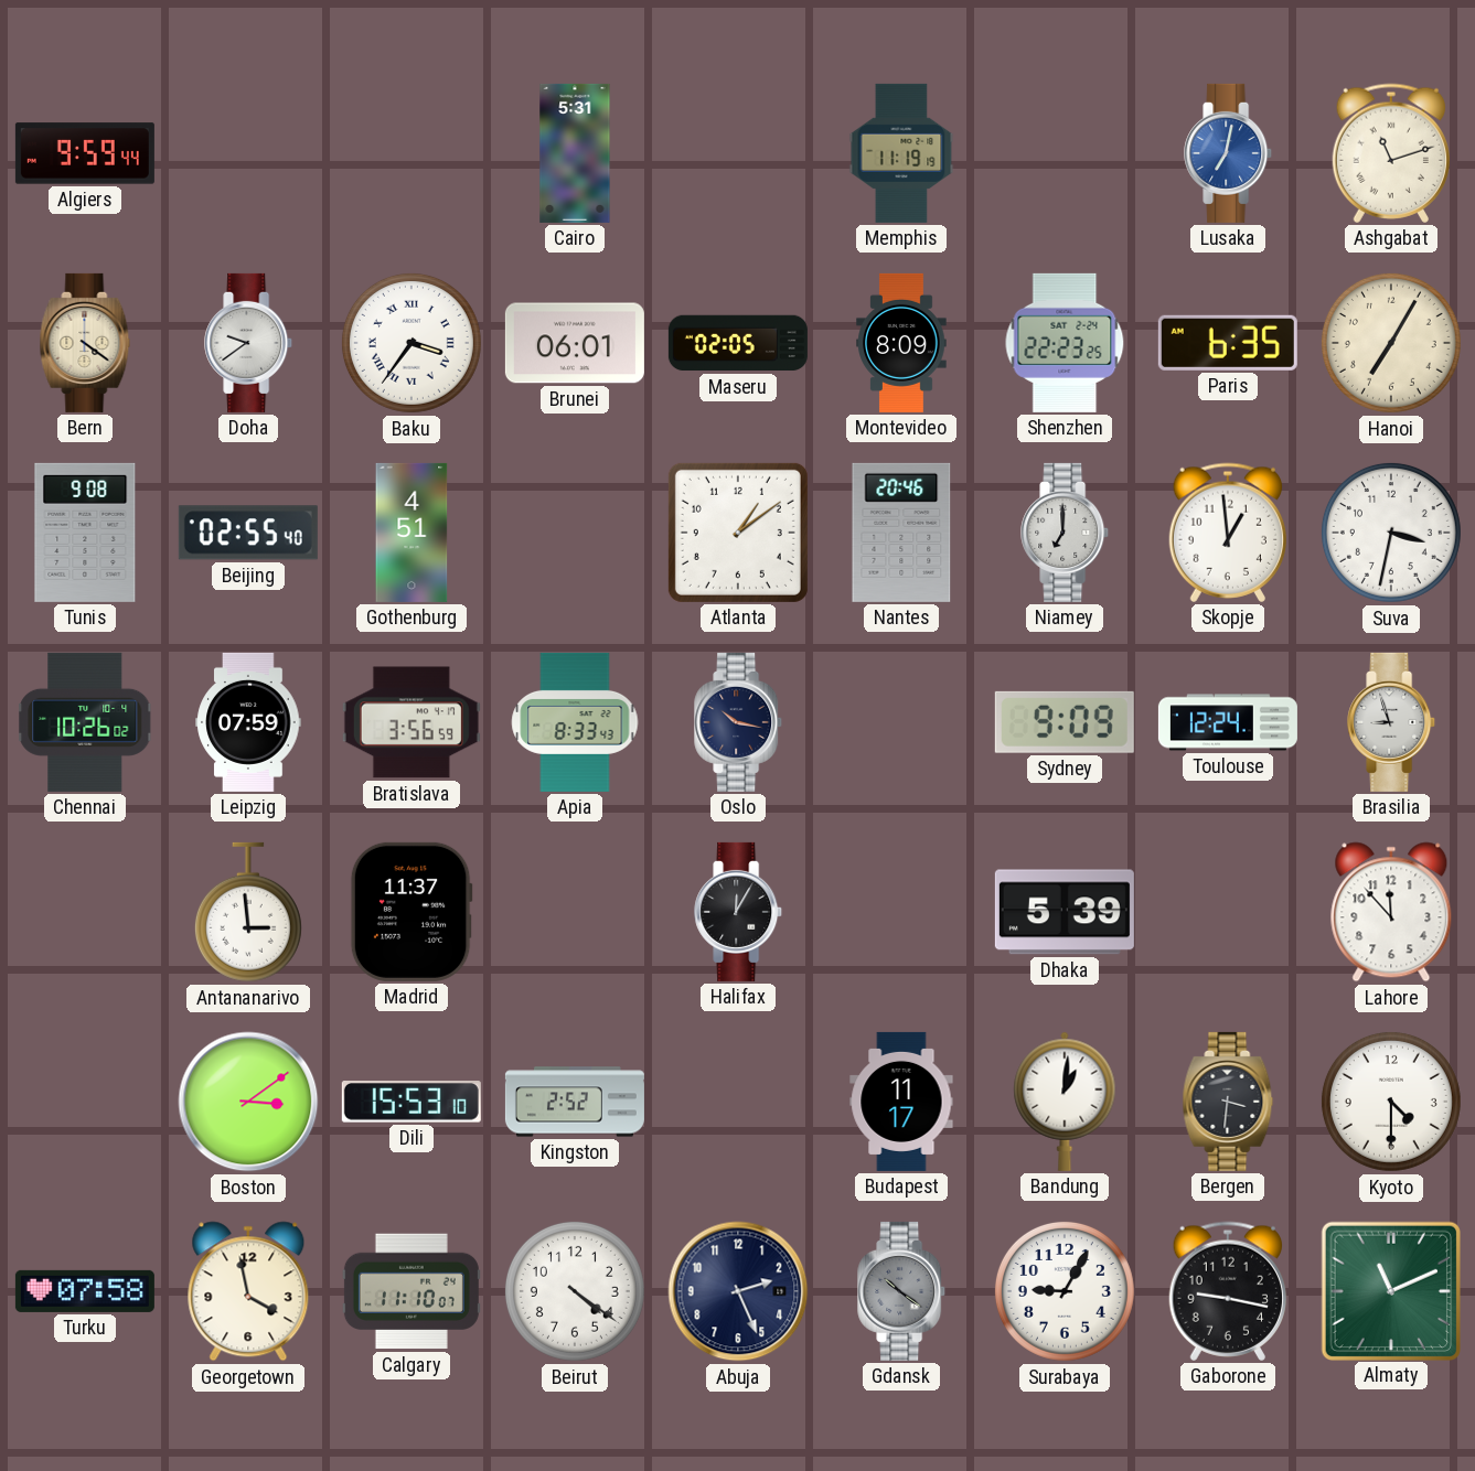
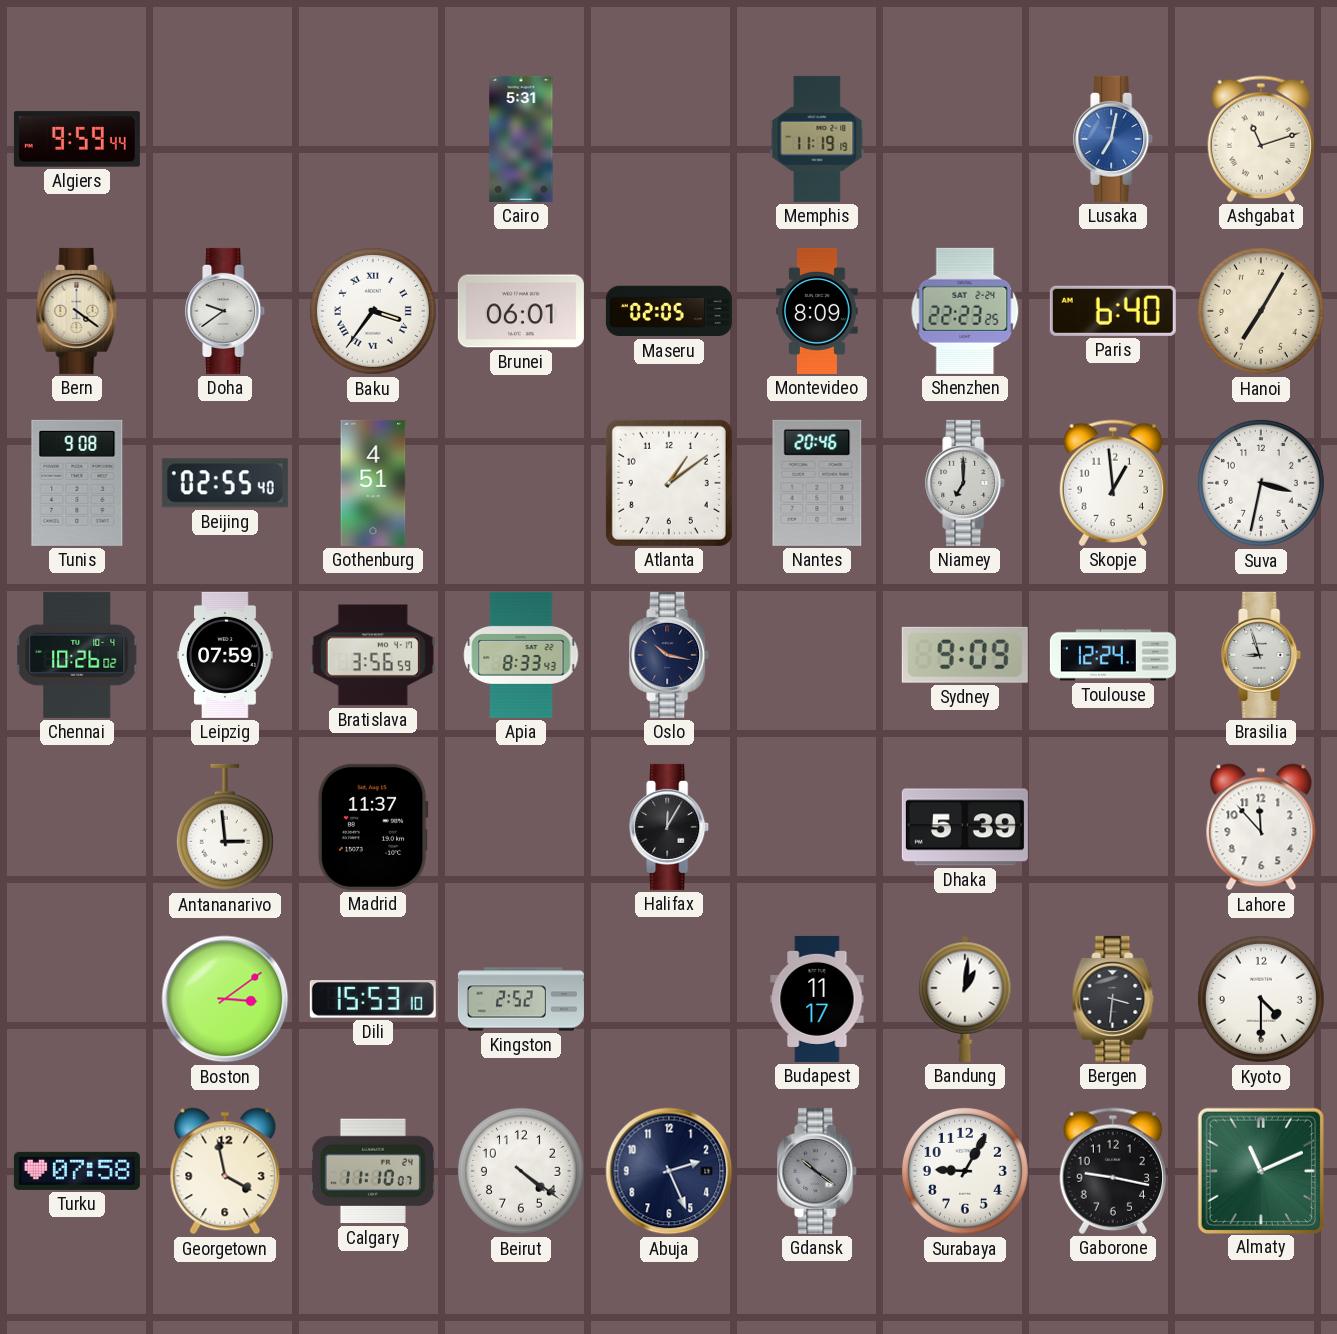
Paris: 6:35 -> 6:40 (1113, 311)
